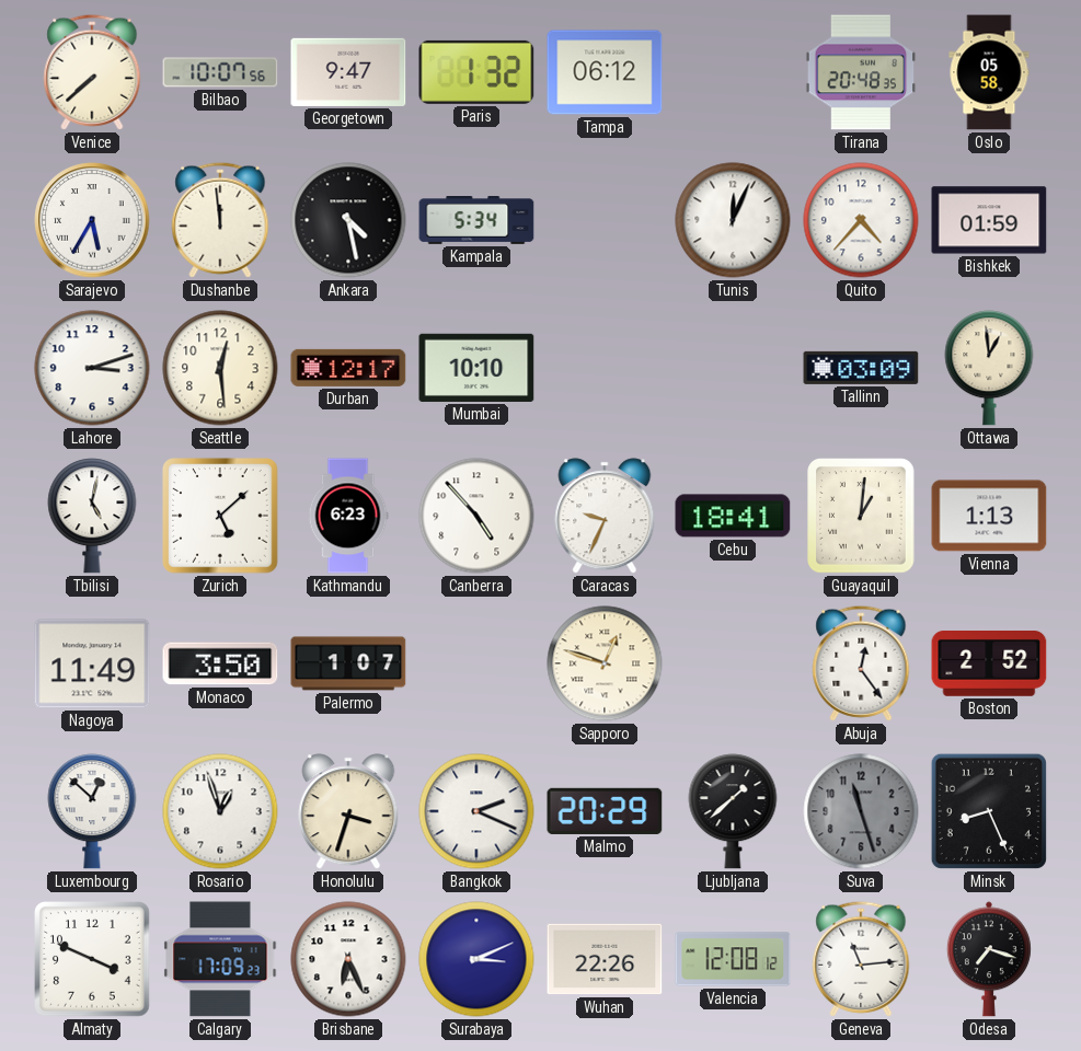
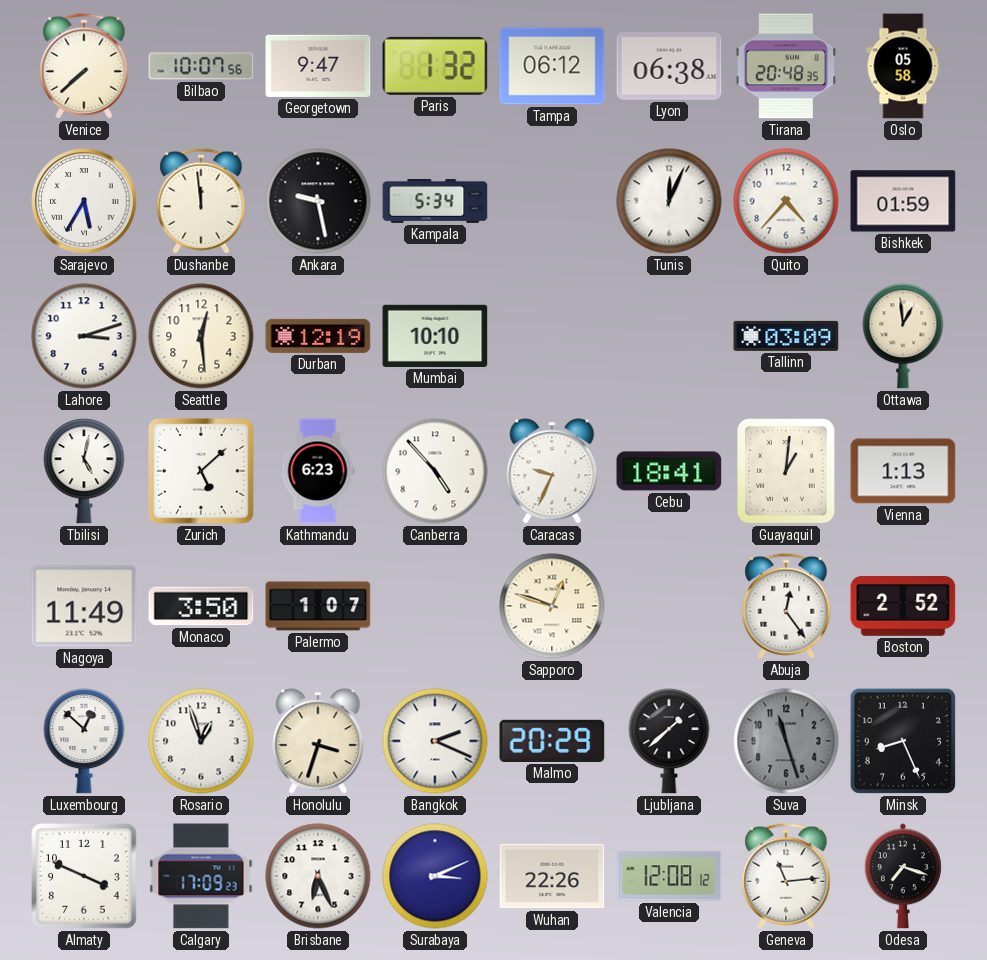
Lyon: none -> 06:38 (669, 67)
Ankara: 4:28 -> 9:28 (318, 201)
Durban: 12:17 -> 12:19 (318, 336)
